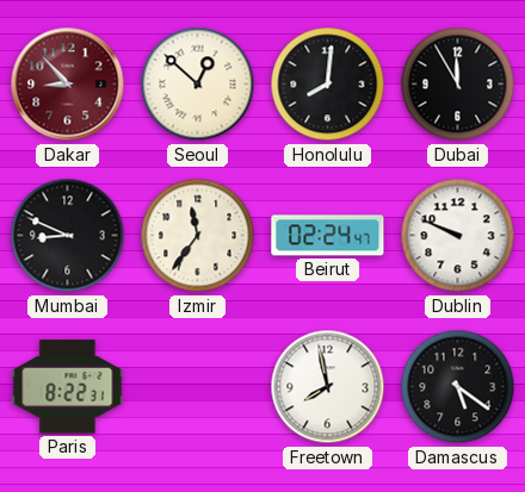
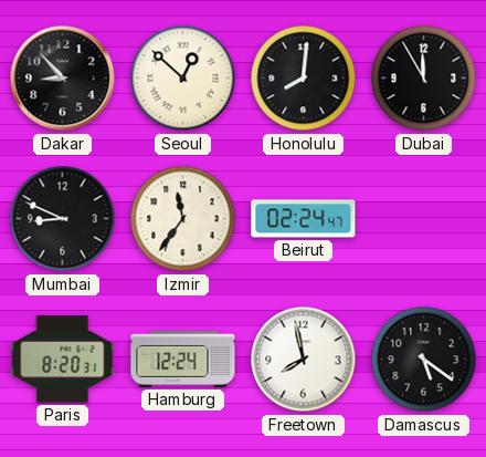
Dakar dial: burgundy -> black (63, 79)
Dublin: 9:49 -> none (458, 236)
Paris: 8:22 -> 8:20 (63, 360)
Hamburg: none -> 12:24 (183, 360)
